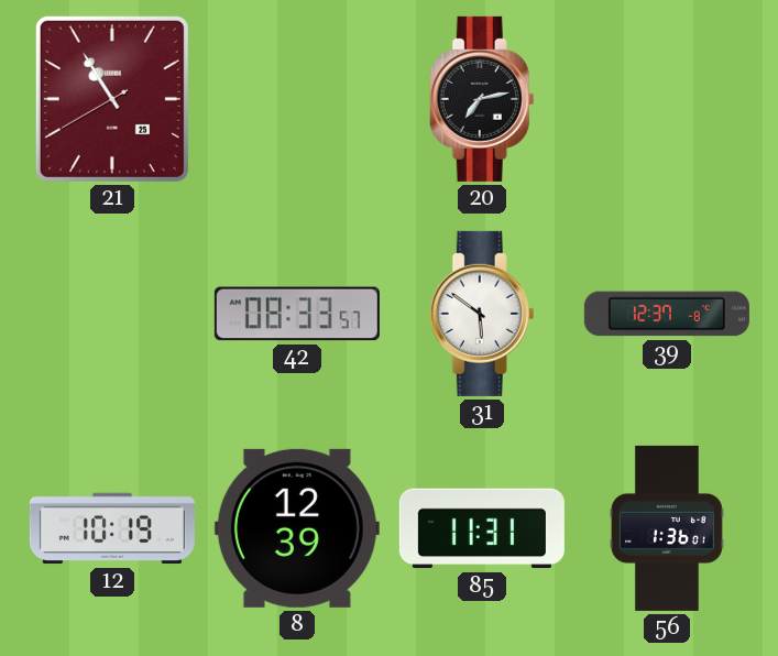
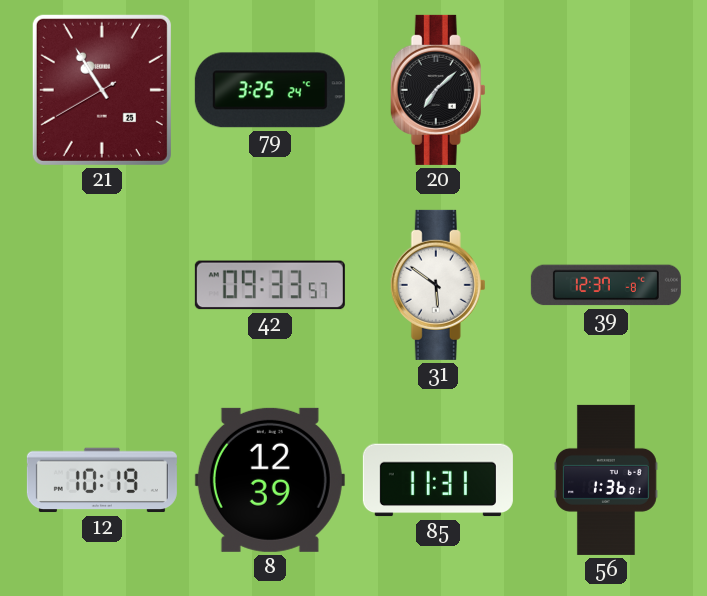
79: none -> 3:25 (270, 90)
20: 7:13 -> 7:08 (438, 90)
42: 08:33 -> 09:33 (270, 285)
